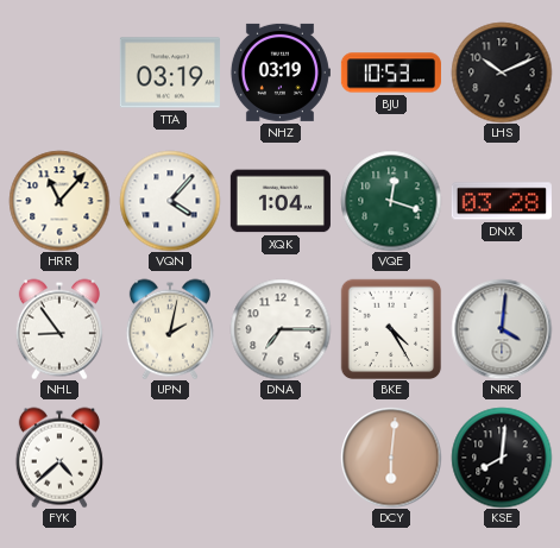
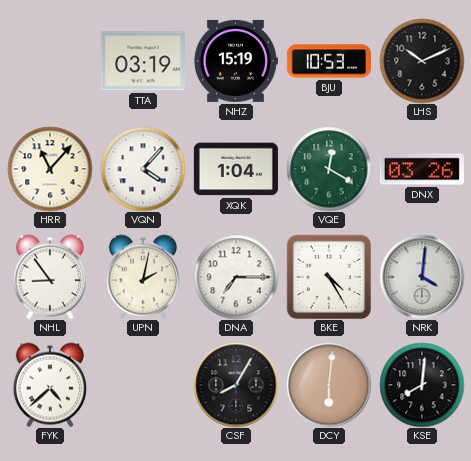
NHZ: 03:19 -> 15:19 (236, 61)
VQE: 12:18 -> 12:20 (329, 169)
DNX: 03:28 -> 03:26 (422, 169)
CSF: none -> 8:05 (236, 385)
